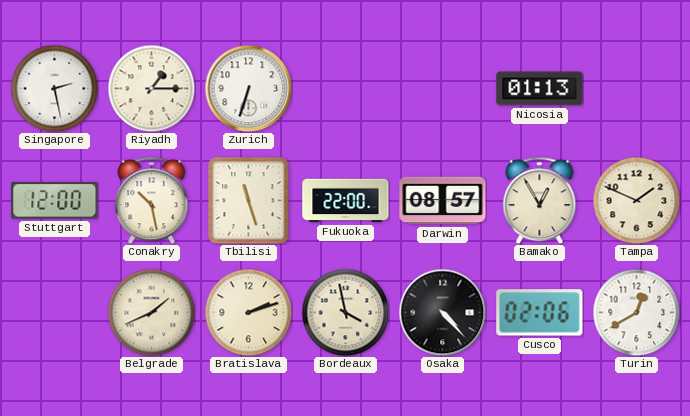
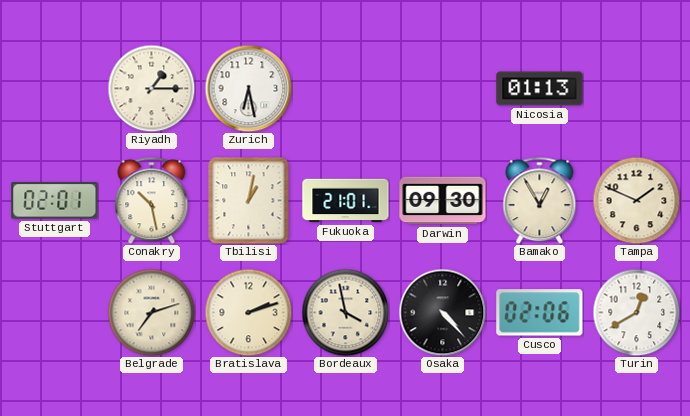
Singapore: 2:28 -> none (54, 88)
Zurich: 6:33 -> 6:28 (248, 88)
Stuttgart: 12:00 -> 02:01 (55, 201)
Tbilisi: 11:27 -> 1:02 (249, 200)
Fukuoka: 22:00 -> 21:01 (346, 201)
Darwin: 08:57 -> 09:30 (443, 201)
Belgrade: 1:41 -> 7:12 (151, 312)
